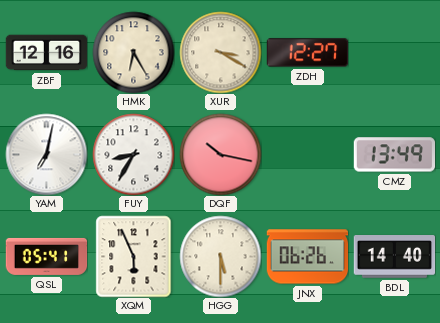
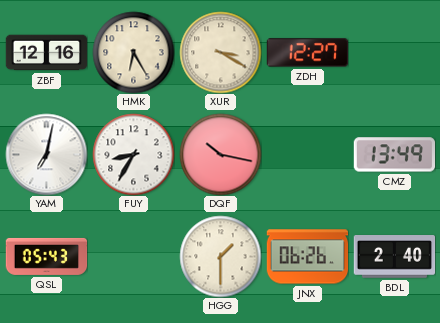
QSL: 05:41 -> 05:43 (46, 256)
XQM: 5:56 -> none (134, 256)
HGG: 5:30 -> 1:30 (220, 256)
BDL: 14:40 -> 2:40 (394, 257)
